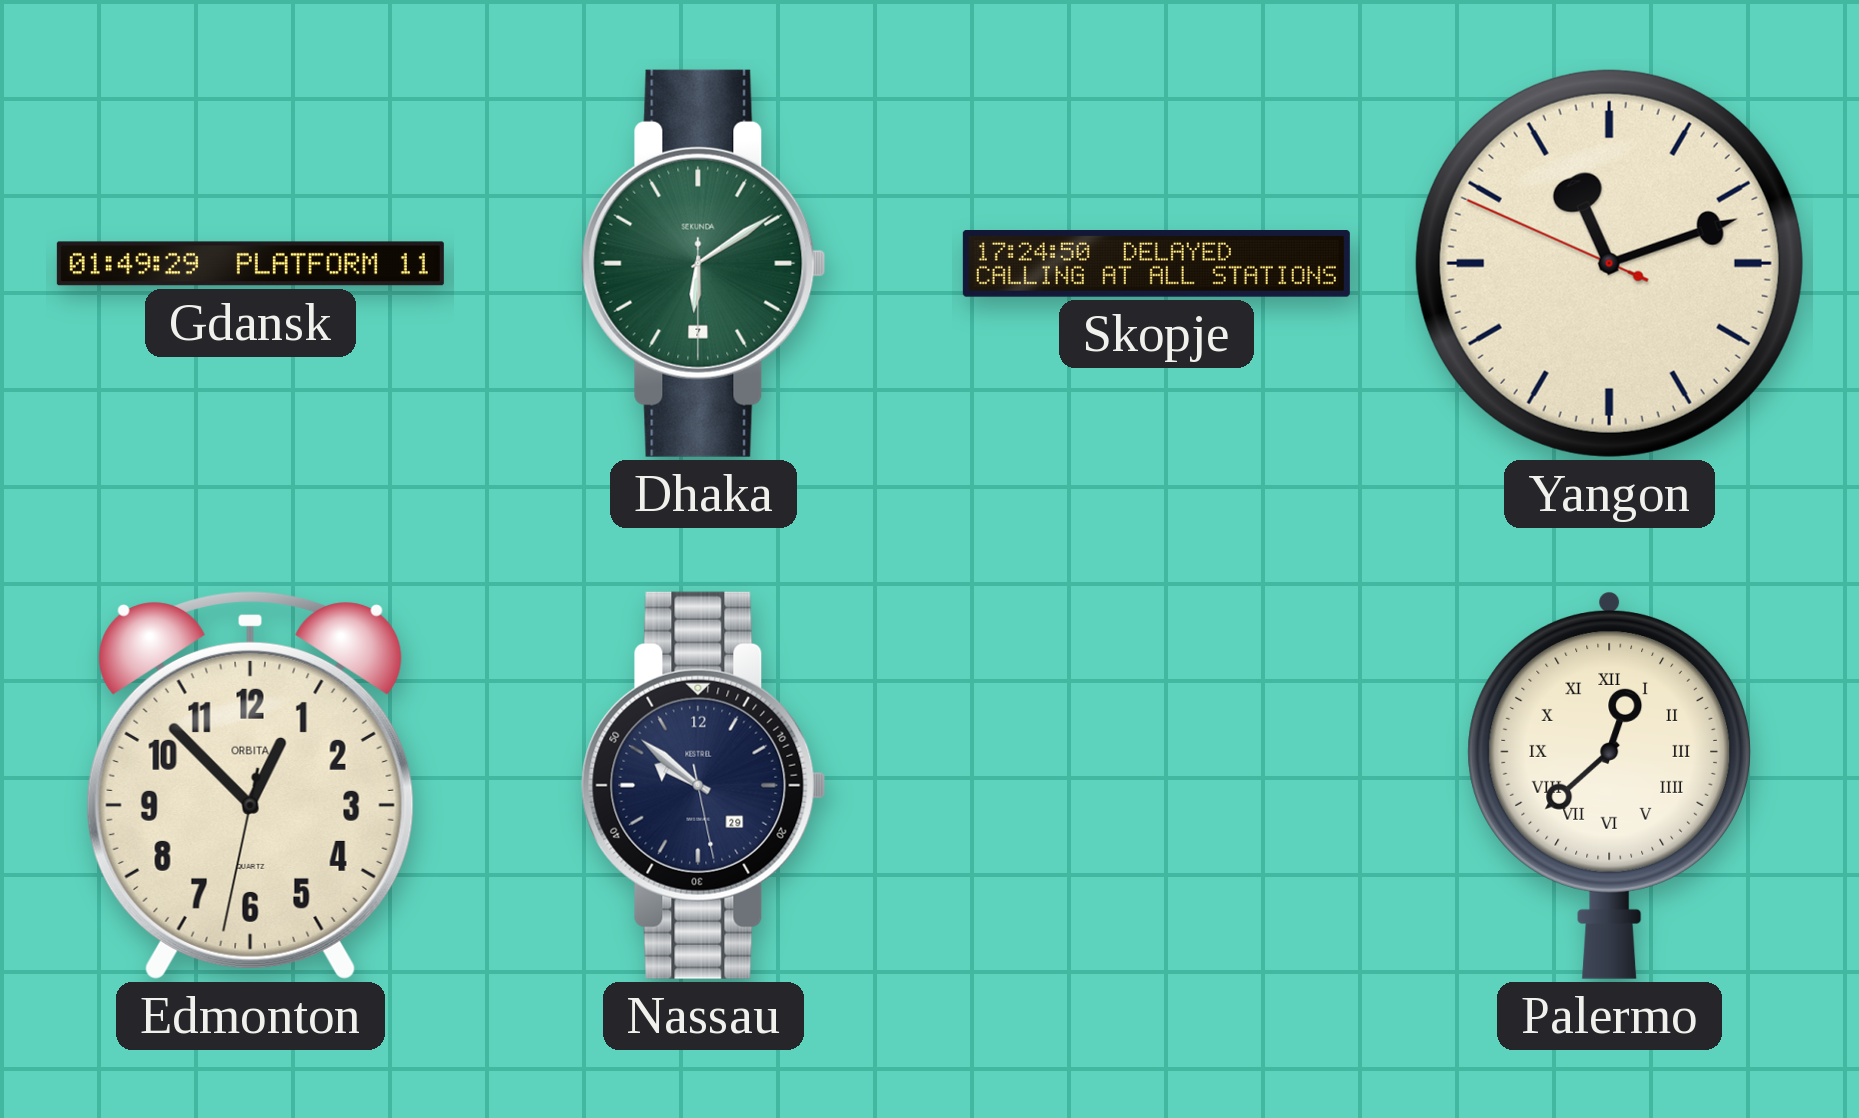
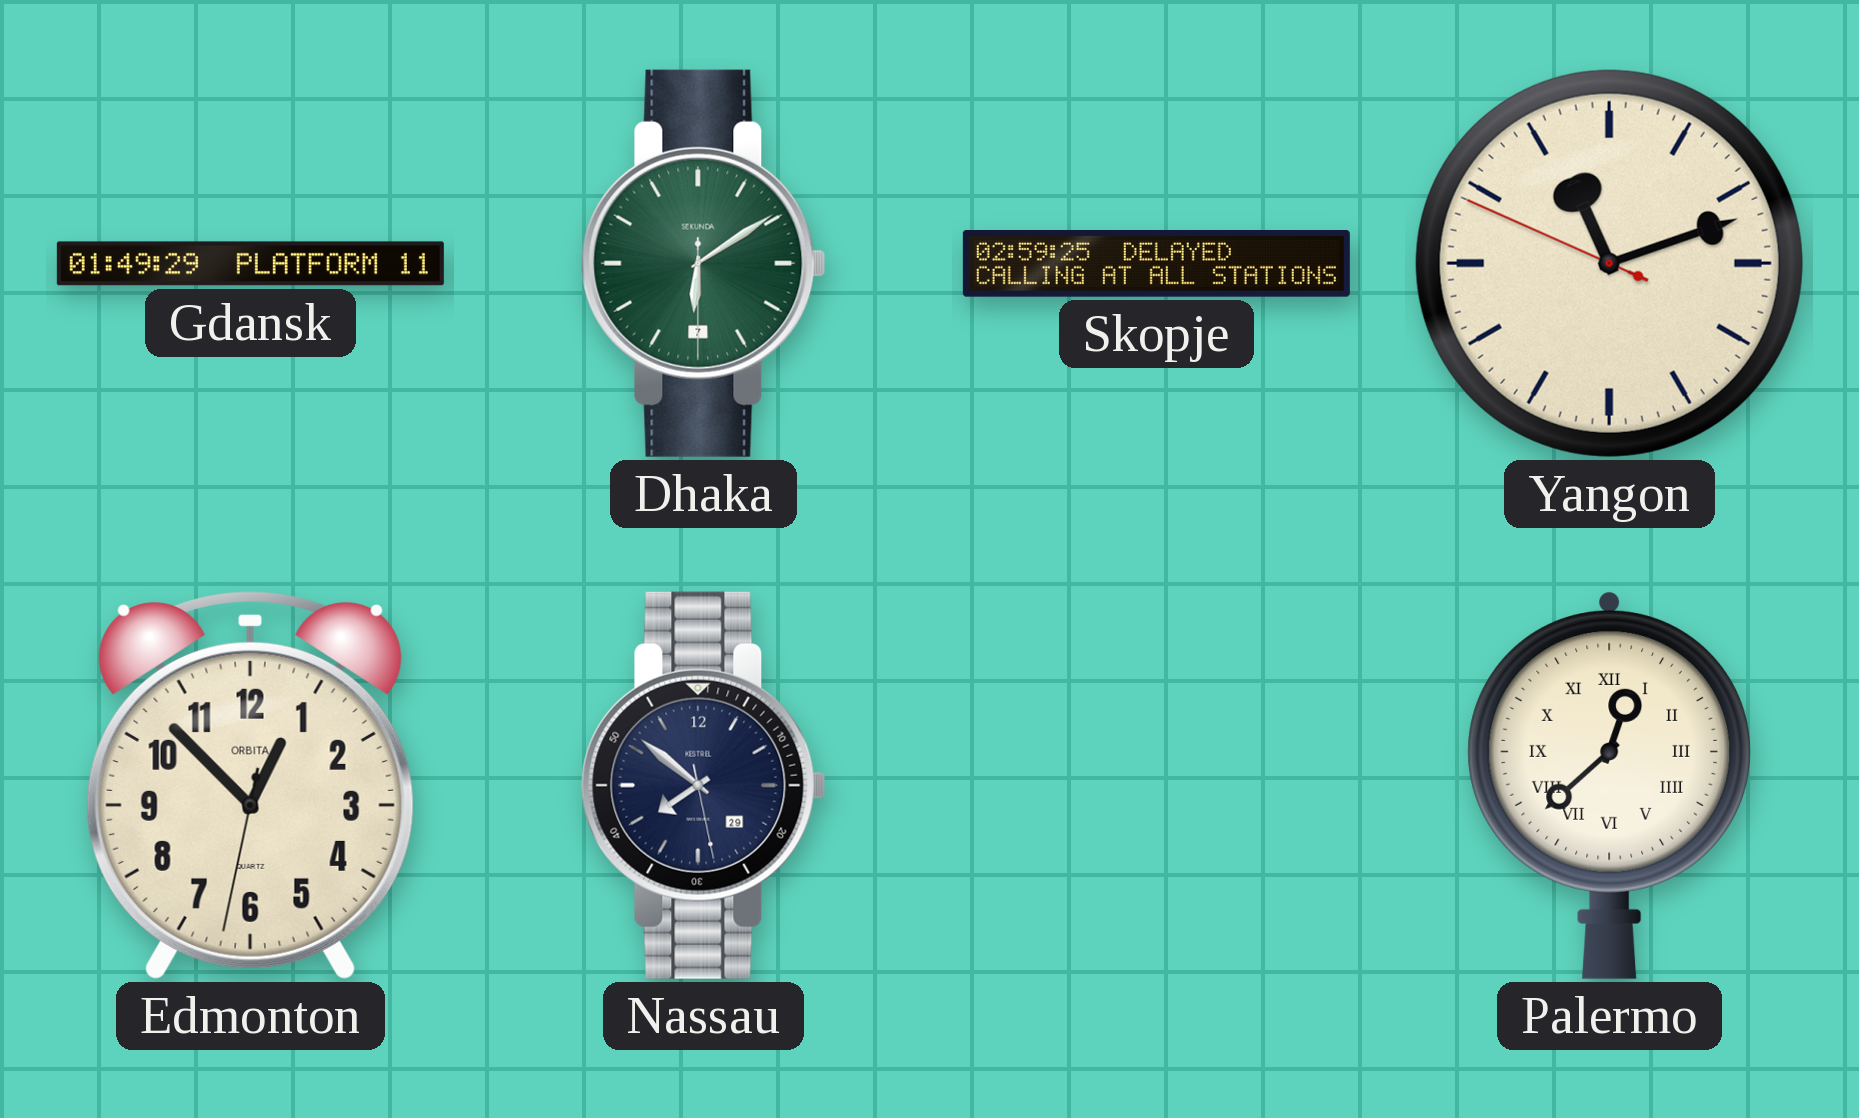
Skopje: 17:24 -> 02:59 (1156, 264)
Nassau: 9:51 -> 7:51 (704, 785)
